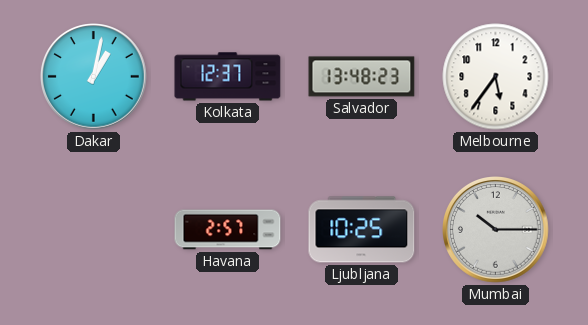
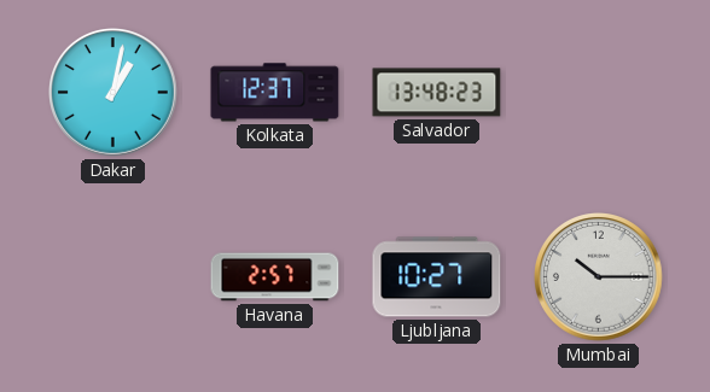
Melbourne: 5:36 -> none (496, 77)
Ljubljana: 10:25 -> 10:27 (437, 277)
